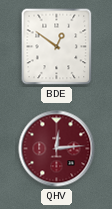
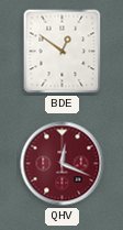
QHV: 12:14 -> 12:19 (63, 164)
